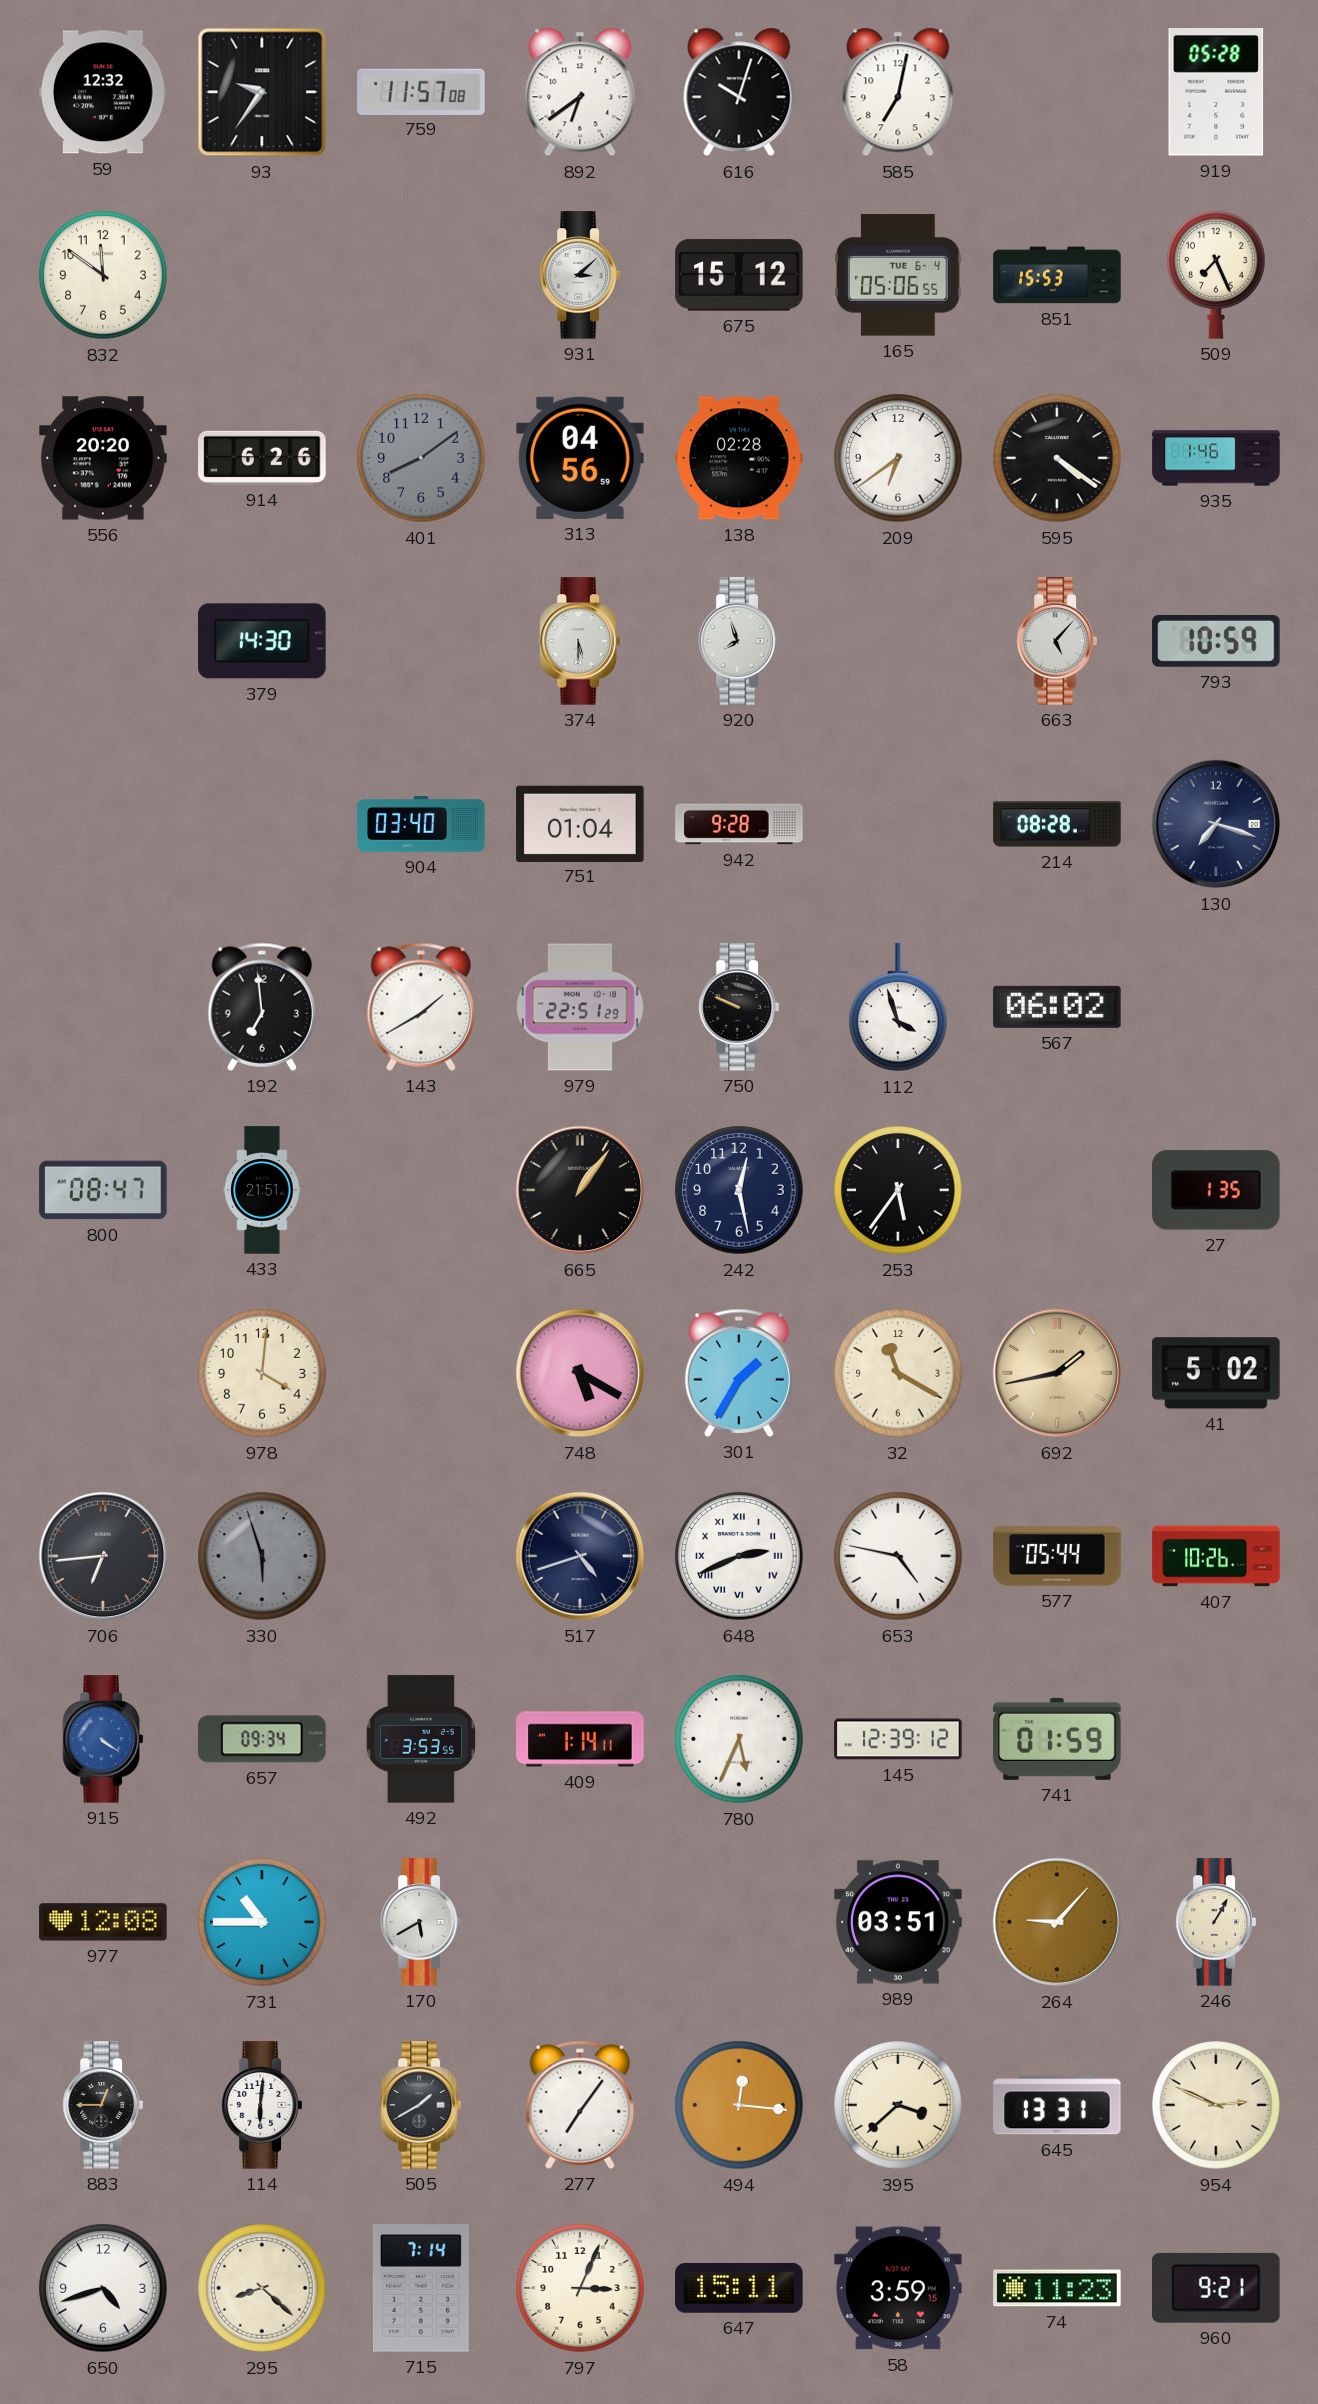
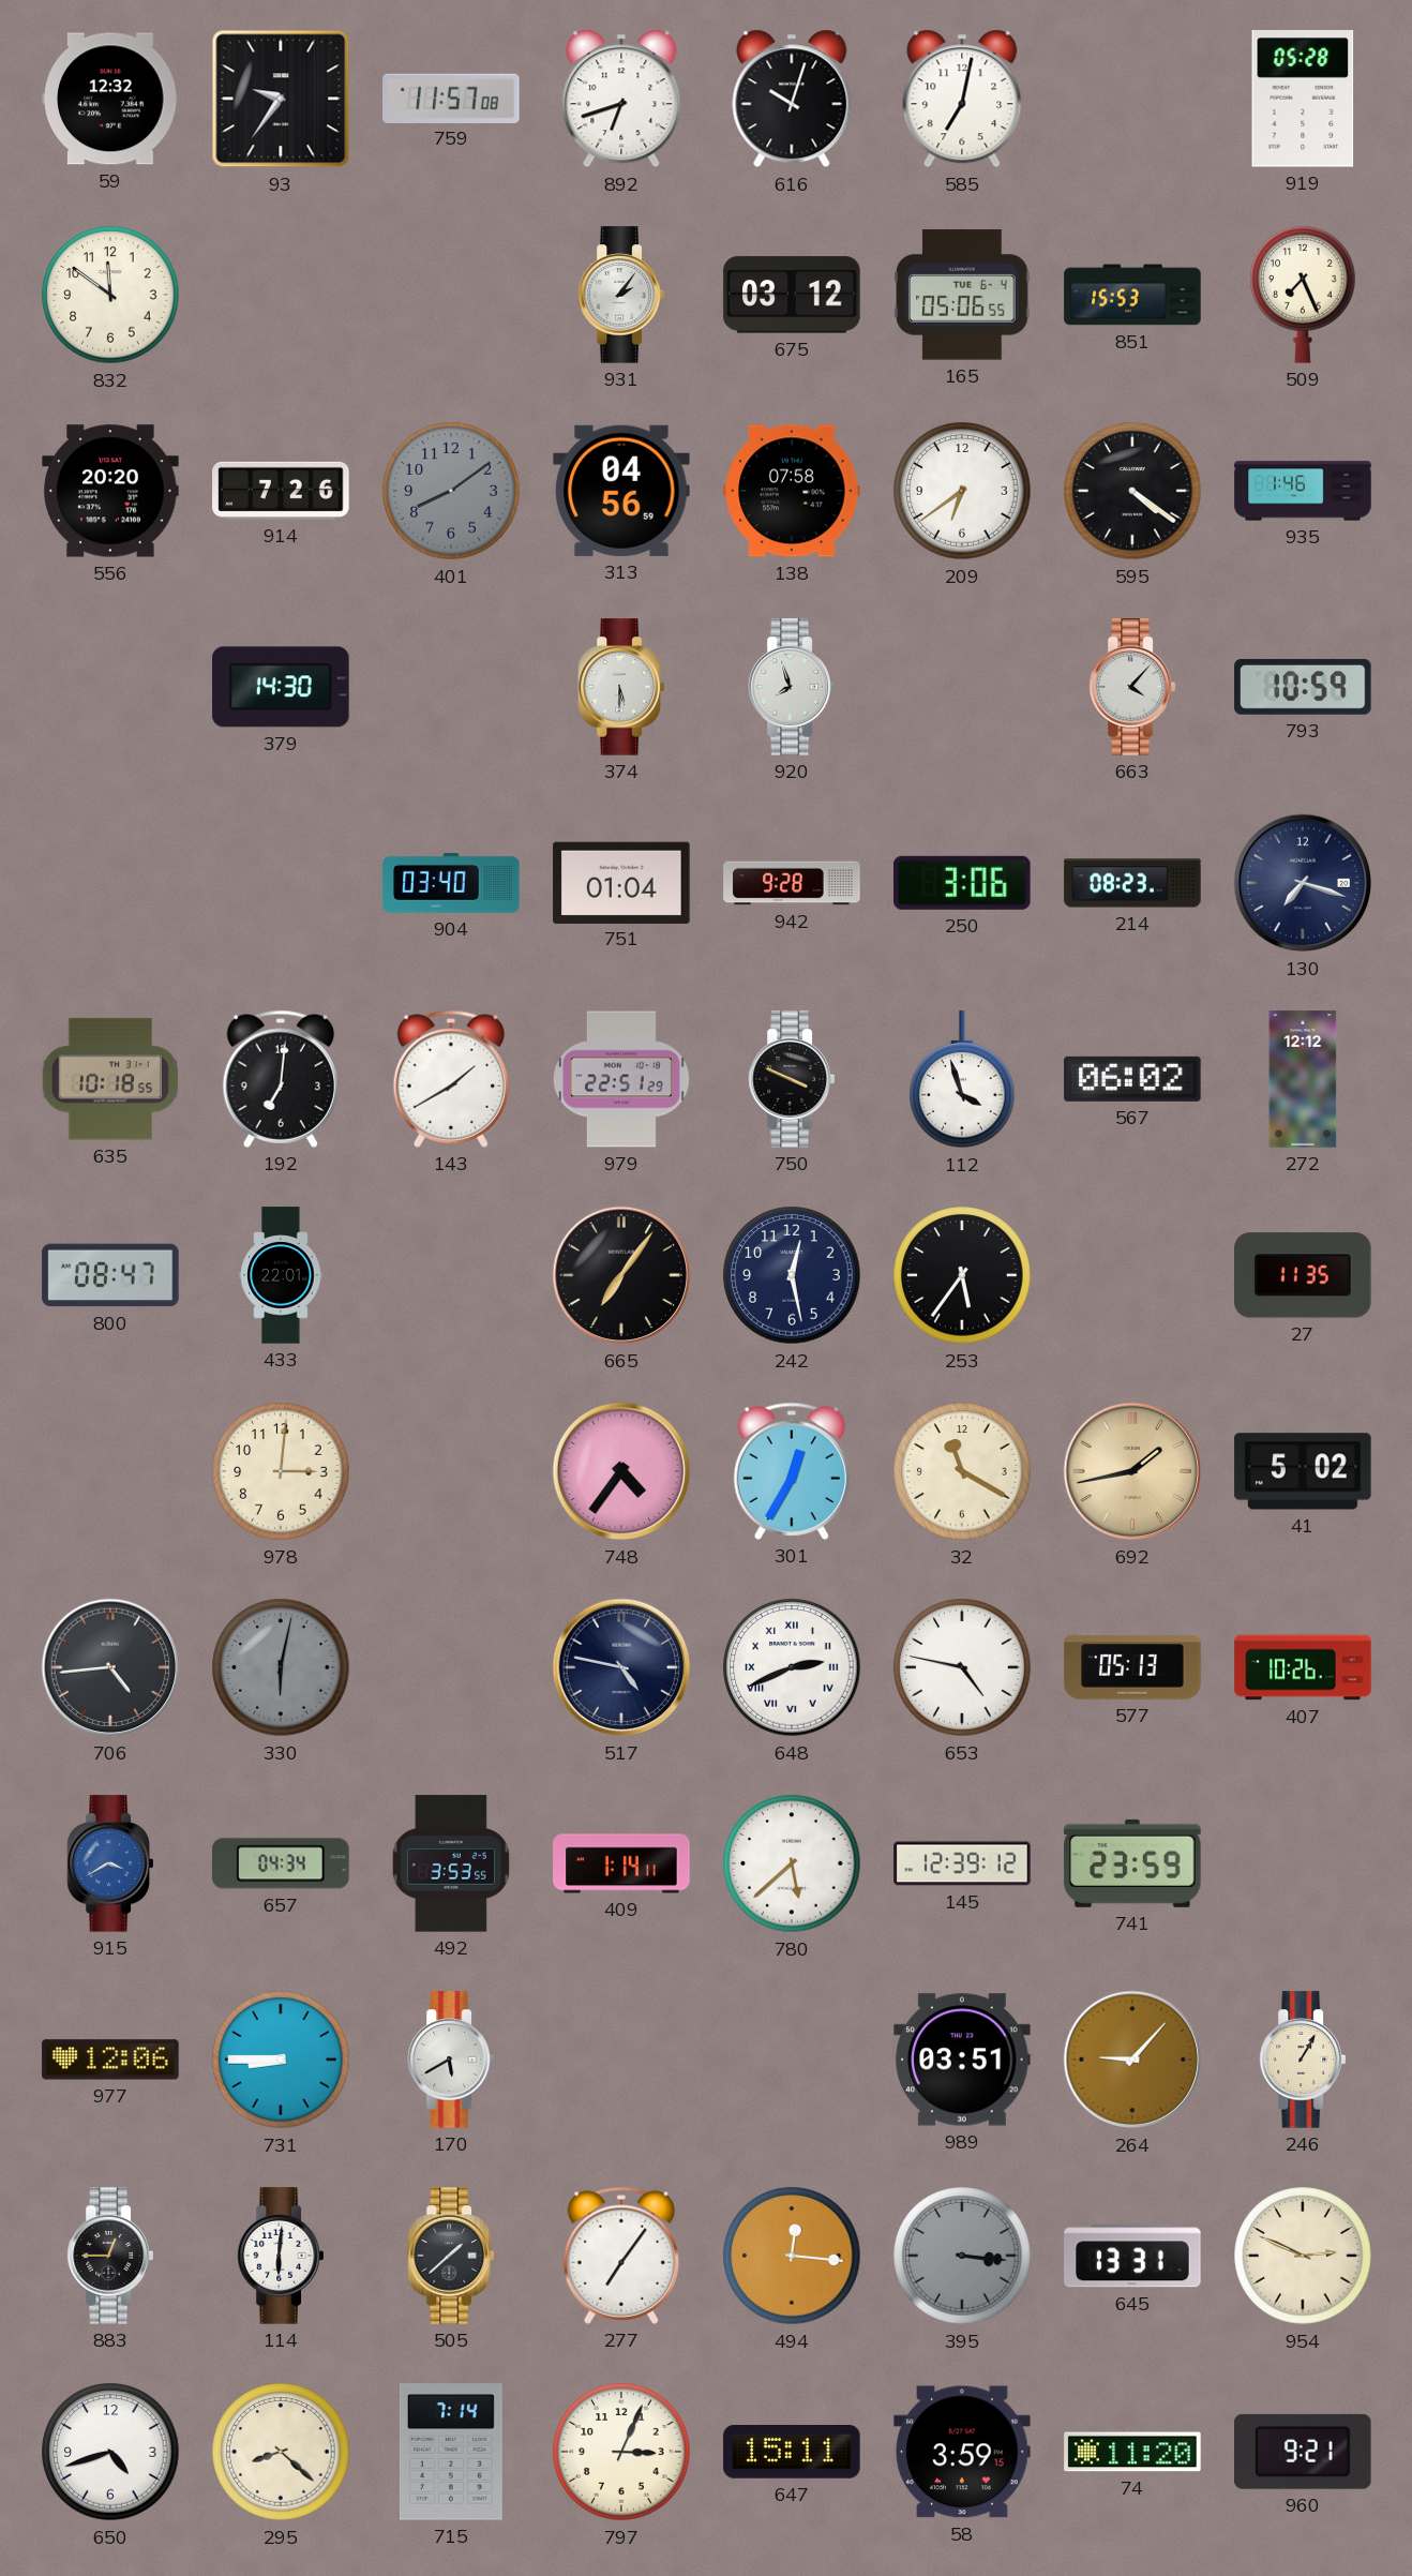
892: 6:39 -> 6:42 (621, 99)
931: 3:08 -> 2:06 (620, 295)
675: 15:12 -> 03:12 (792, 295)
914: 6:26 -> 7:26 (281, 491)
138: 02:28 -> 07:58 (792, 491)
663: 5:07 -> 4:07 (1131, 687)
250: none -> 3:06 (963, 883)
214: 08:28 -> 08:23 (1132, 883)
635: none -> 10:18 (110, 1079)
192: 6:59 -> 7:01 (280, 1079)
750: 9:49 -> 3:49 (791, 1079)
272: none -> 12:12 (1303, 1079)
433: 21:51 -> 22:01 (281, 1275)
665: 1:06 -> 7:06 (621, 1275)
27: 1:35 -> 11:35 (1303, 1275)
978: 4:01 -> 3:01 (281, 1471)
748: 5:20 -> 4:36 (621, 1471)
301: 1:35 -> 12:35 (791, 1471)
706: 6:44 -> 4:44 (110, 1667)
330: 5:57 -> 6:02 (281, 1667)
517: 4:42 -> 4:47 (621, 1667)
577: 05:44 -> 05:13 (1132, 1667)
915: 4:21 -> 3:40 (109, 1863)
657: 09:34 -> 04:34 (281, 1863)
780: 5:34 -> 5:38 (792, 1863)
741: 01:59 -> 23:59 (1132, 1863)
977: 12:08 -> 12:06 (110, 2060)
731: 10:45 -> 8:45 (281, 2060)
505: 1:40 -> 1:38 (450, 2256)
395: 3:38 -> 3:16 (962, 2256)
395 dial: cream -> grey (962, 2256)
74: 11:23 -> 11:20 (1132, 2452)
